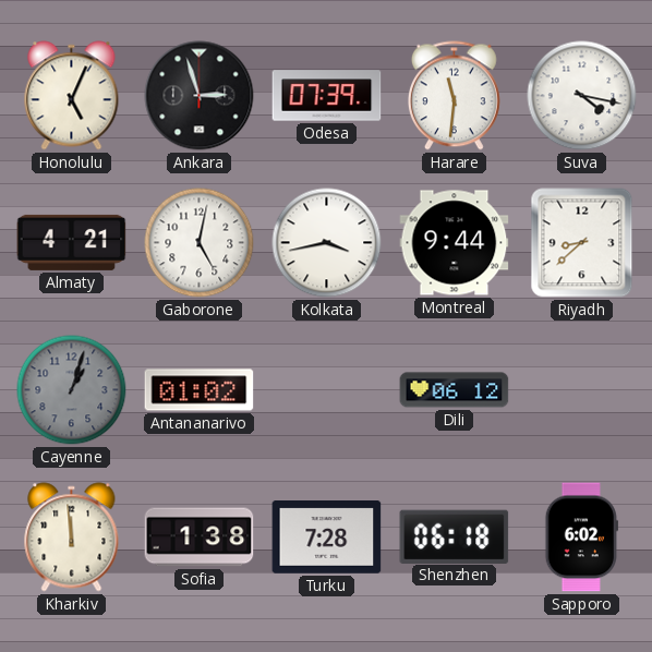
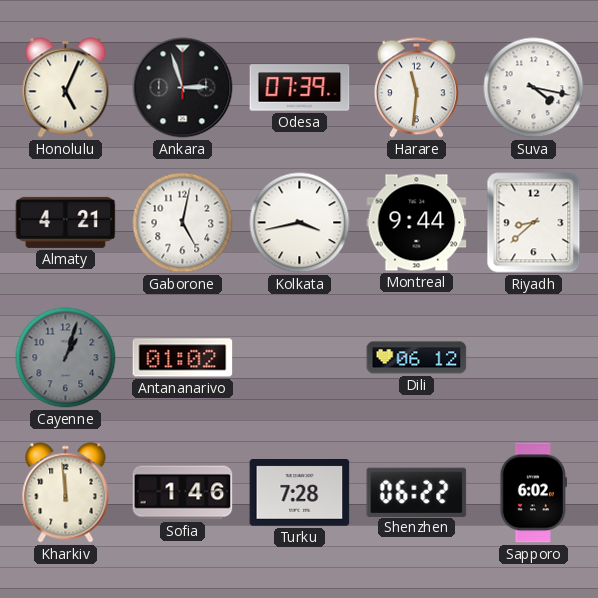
Sofia: 1:38 -> 1:46 (183, 493)
Shenzhen: 06:18 -> 06:22 (417, 492)
